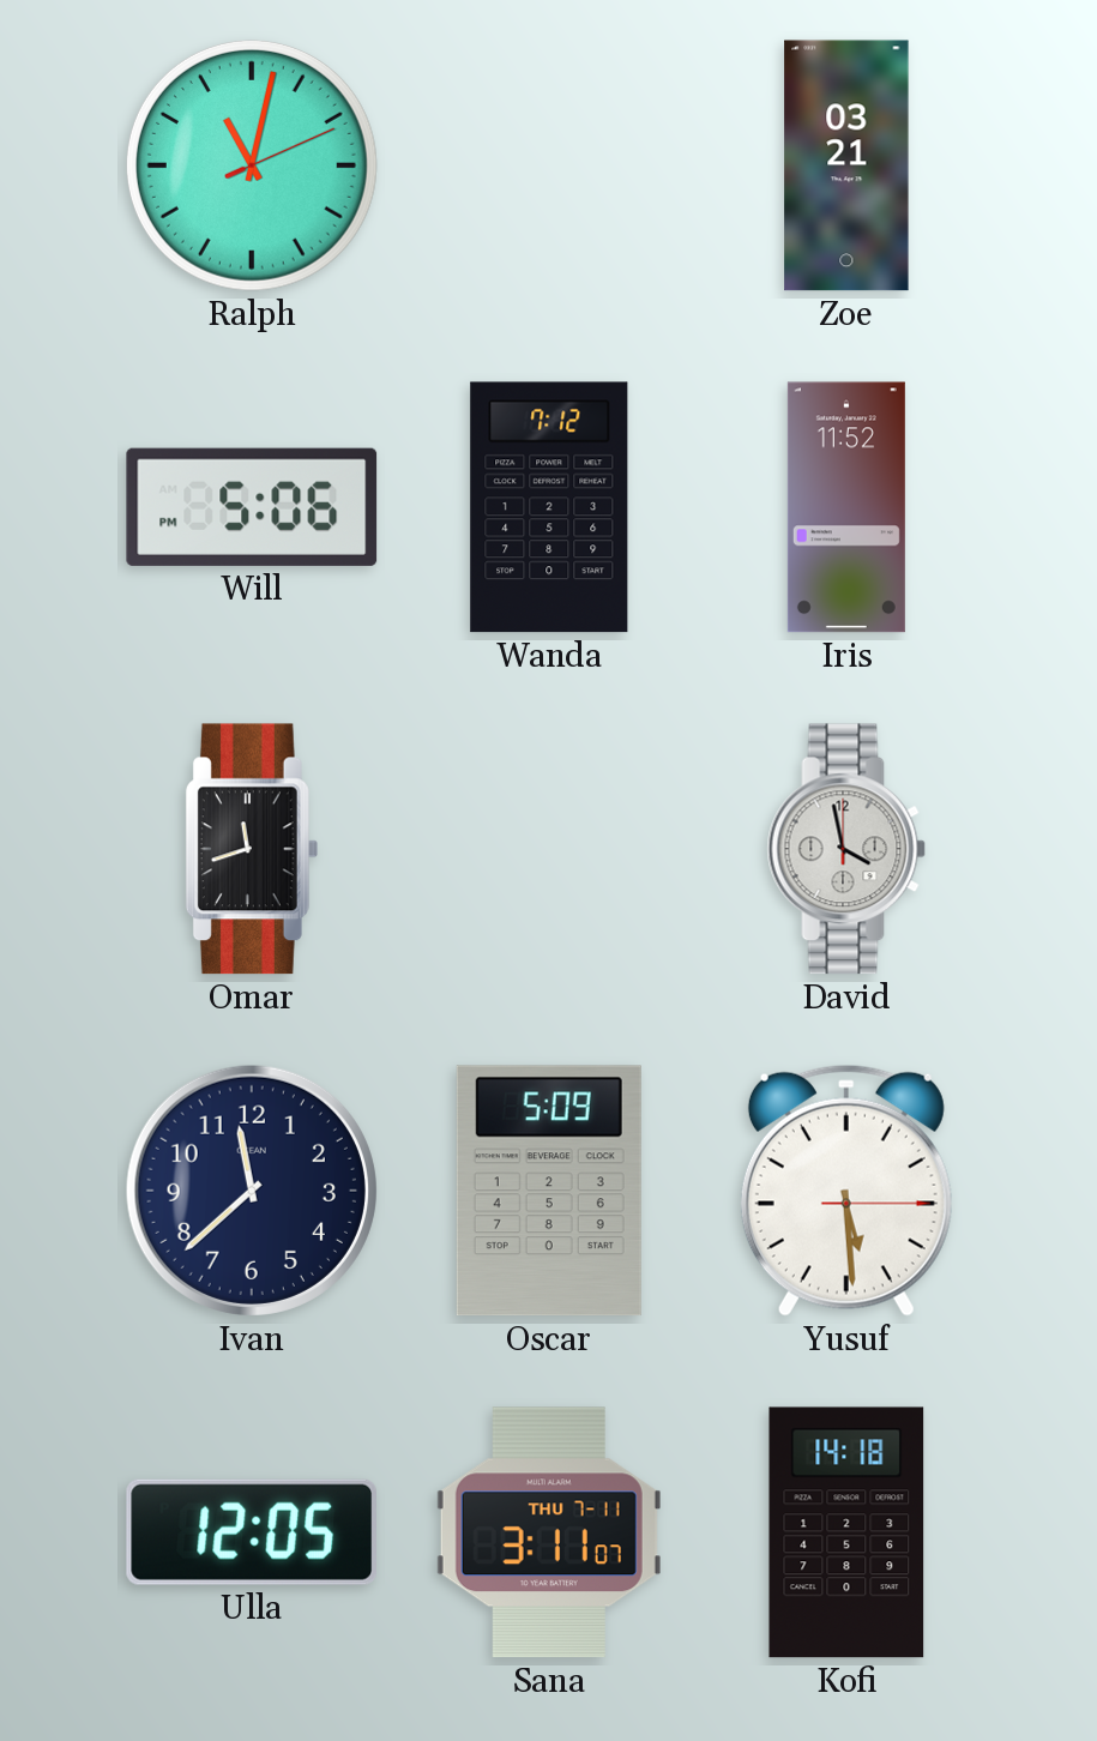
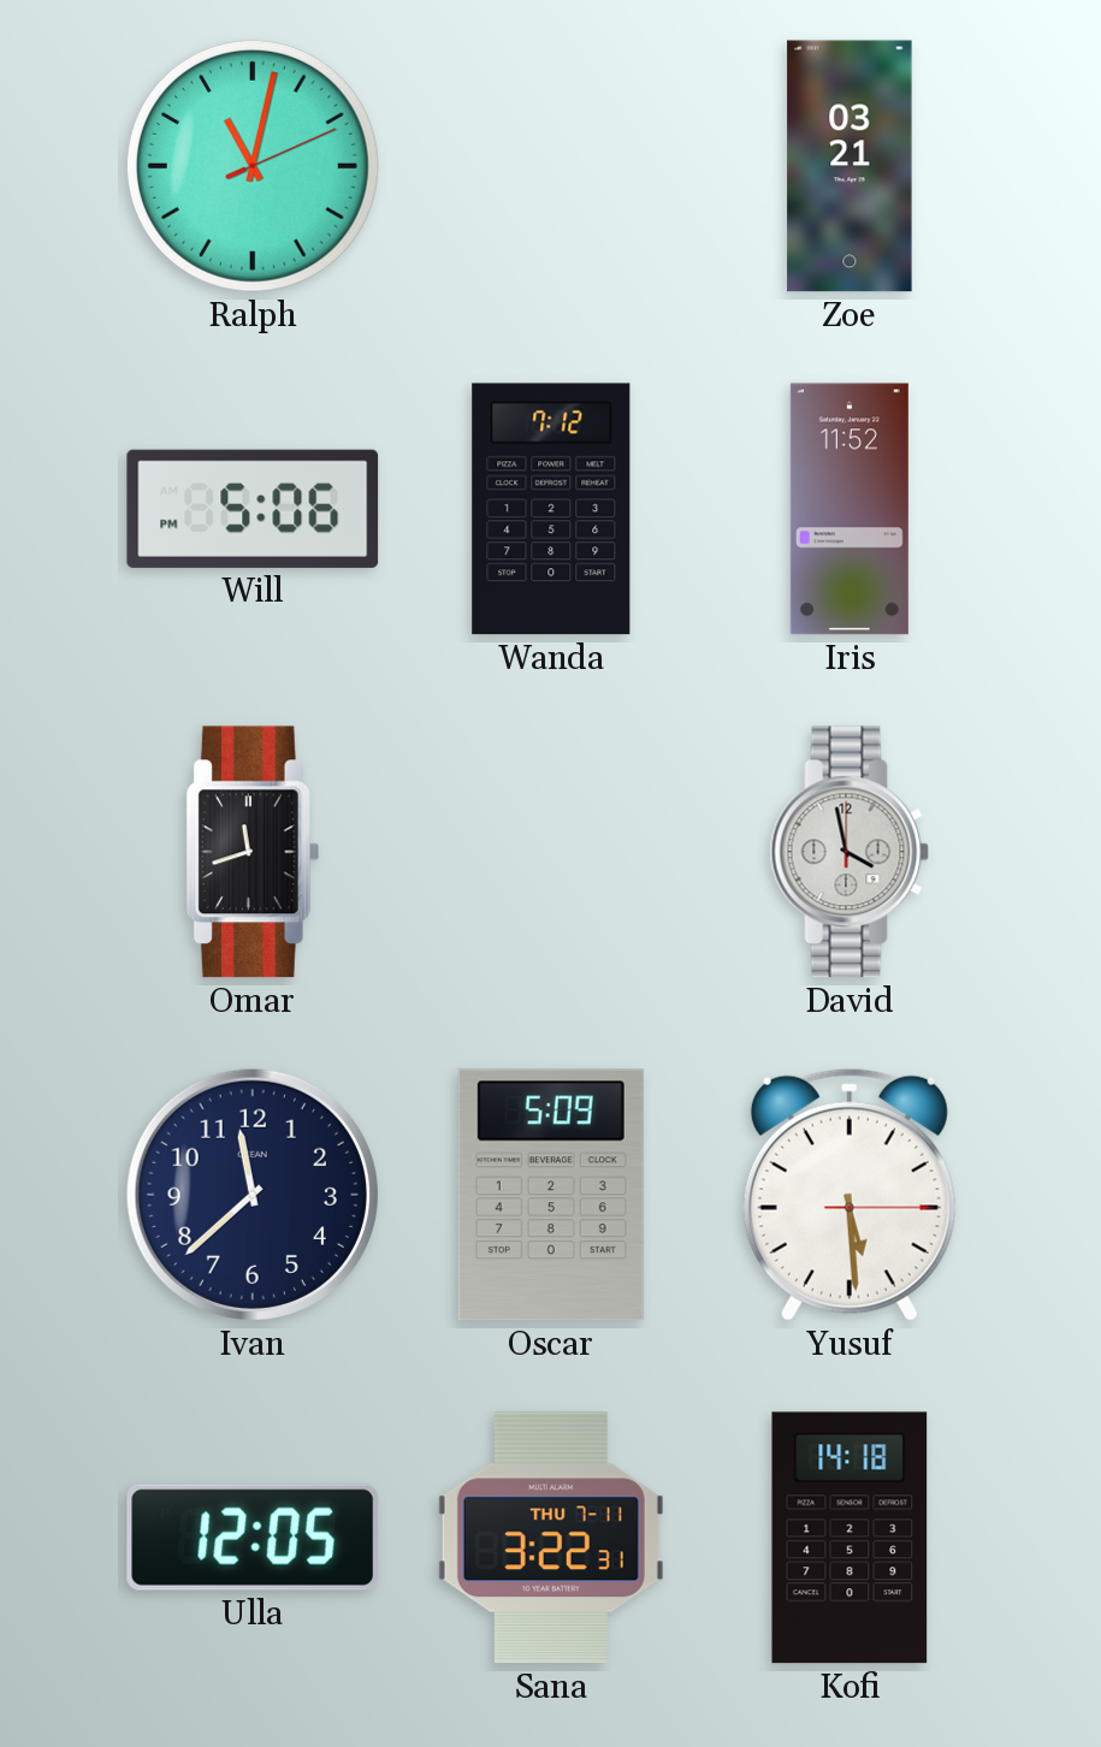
Sana: 3:11 -> 3:22 (551, 1538)
